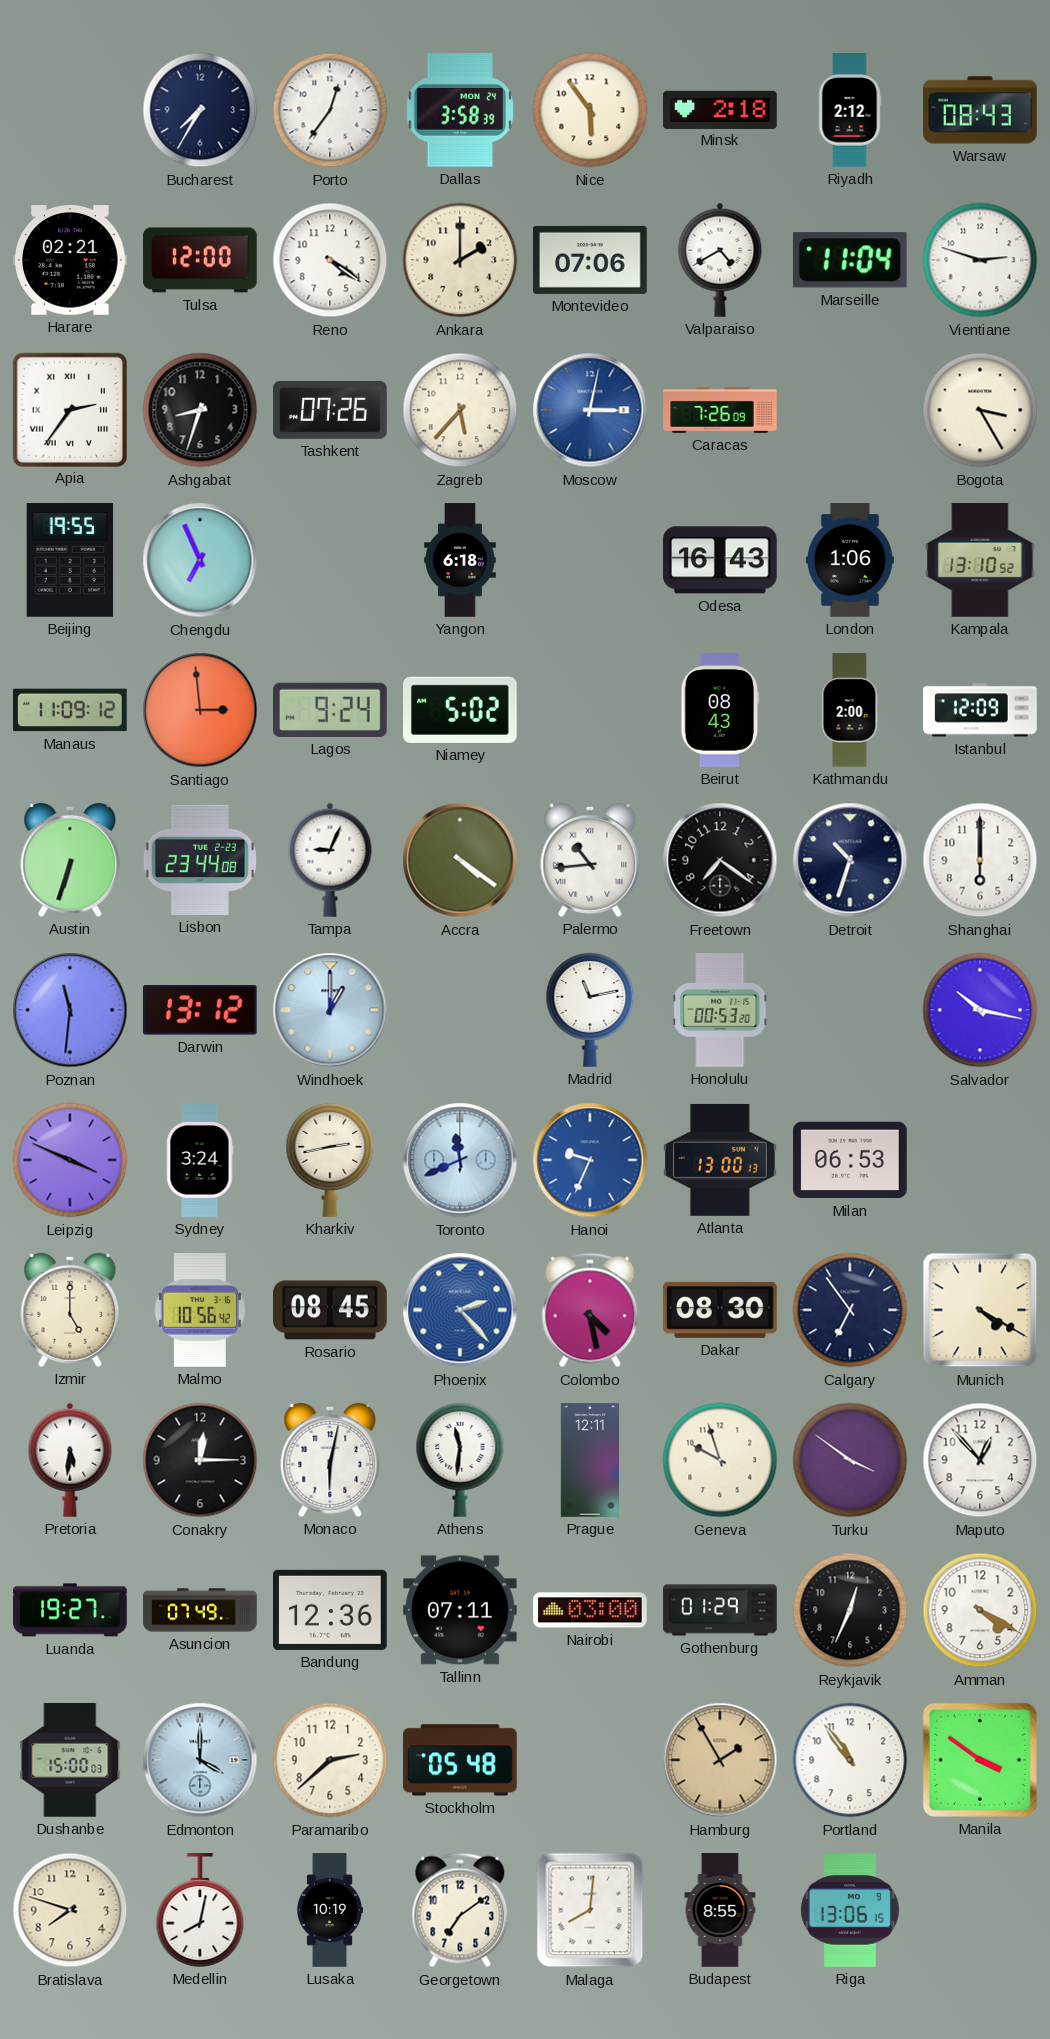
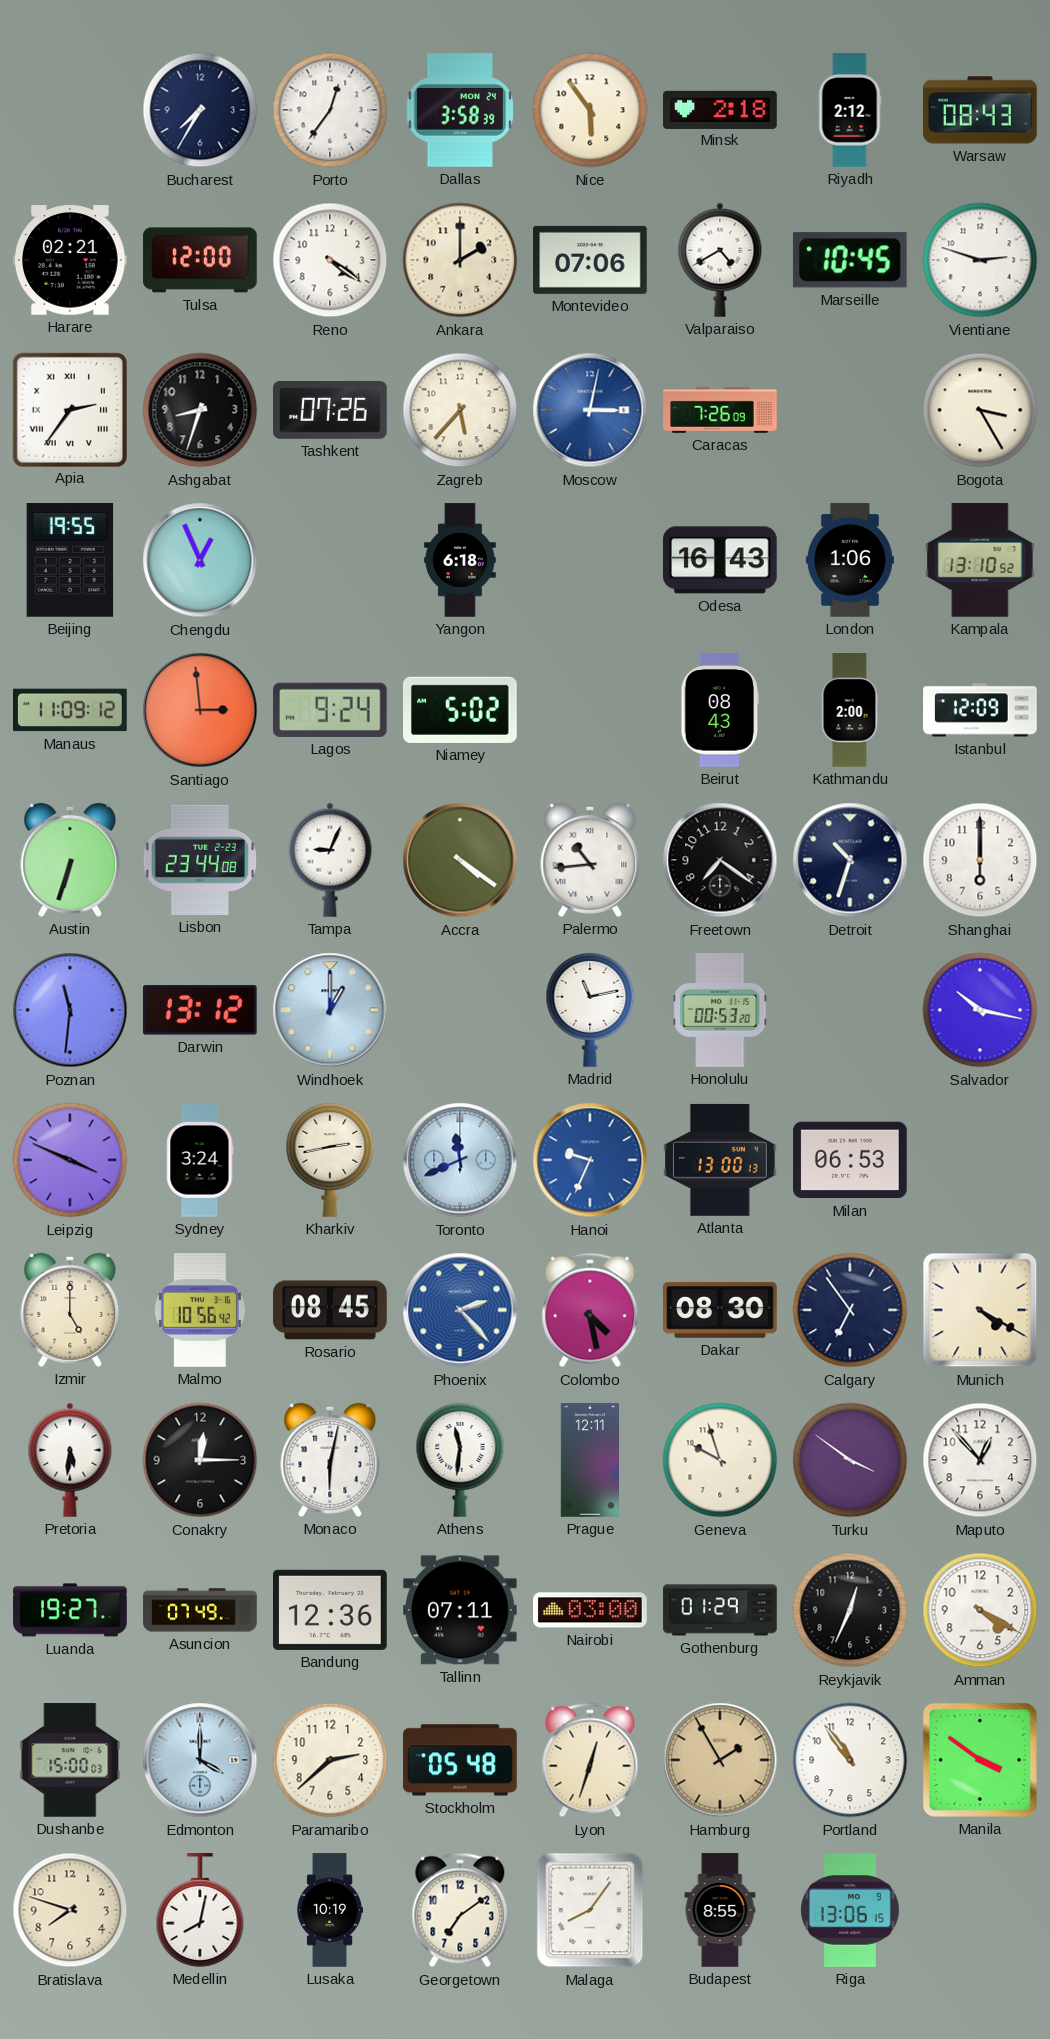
Marseille: 11:04 -> 10:45 (850, 260)
Chengdu: 6:56 -> 12:56 (200, 560)
Lyon: none -> 12:33 (590, 1760)
Malaga: 8:01 -> 8:06 (590, 1910)
